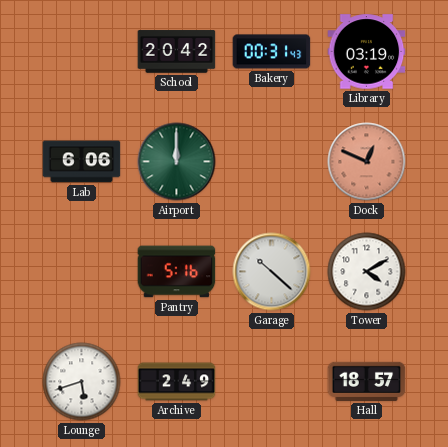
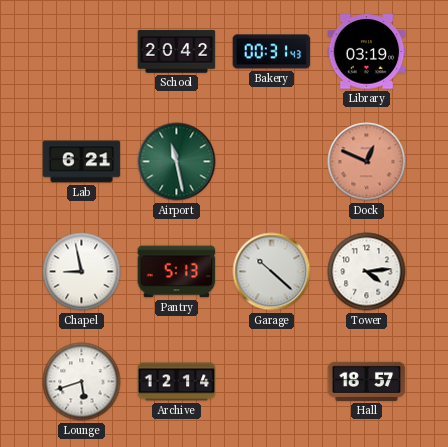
Lab: 6:06 -> 6:21 (82, 162)
Airport: 12:00 -> 11:28 (177, 162)
Chapel: none -> 8:58 (82, 272)
Pantry: 5:16 -> 5:13 (177, 272)
Tower: 4:10 -> 4:14 (367, 272)
Archive: 2:49 -> 12:14 (177, 382)
